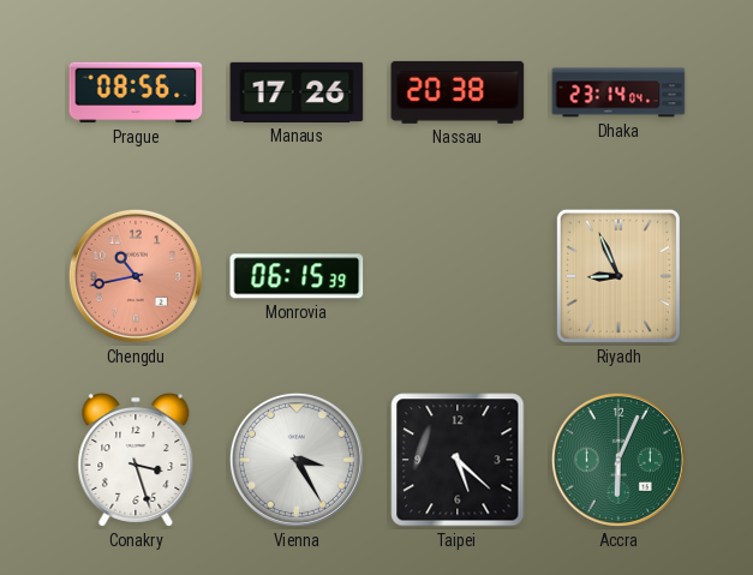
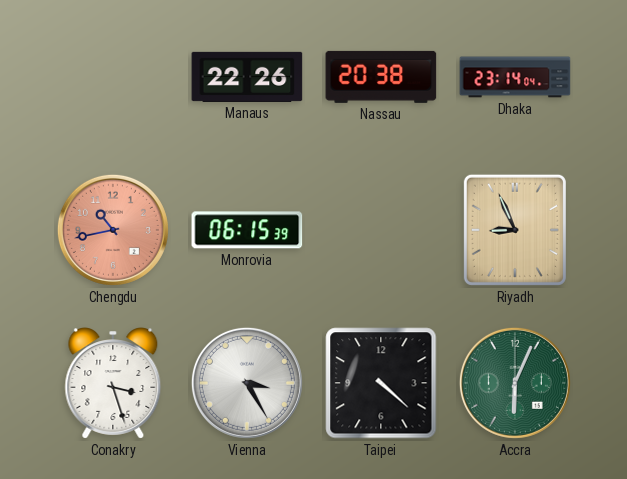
Prague: 08:56 -> none (136, 92)
Manaus: 17:26 -> 22:26 (247, 77)
Taipei: 5:22 -> 4:22 (381, 383)
